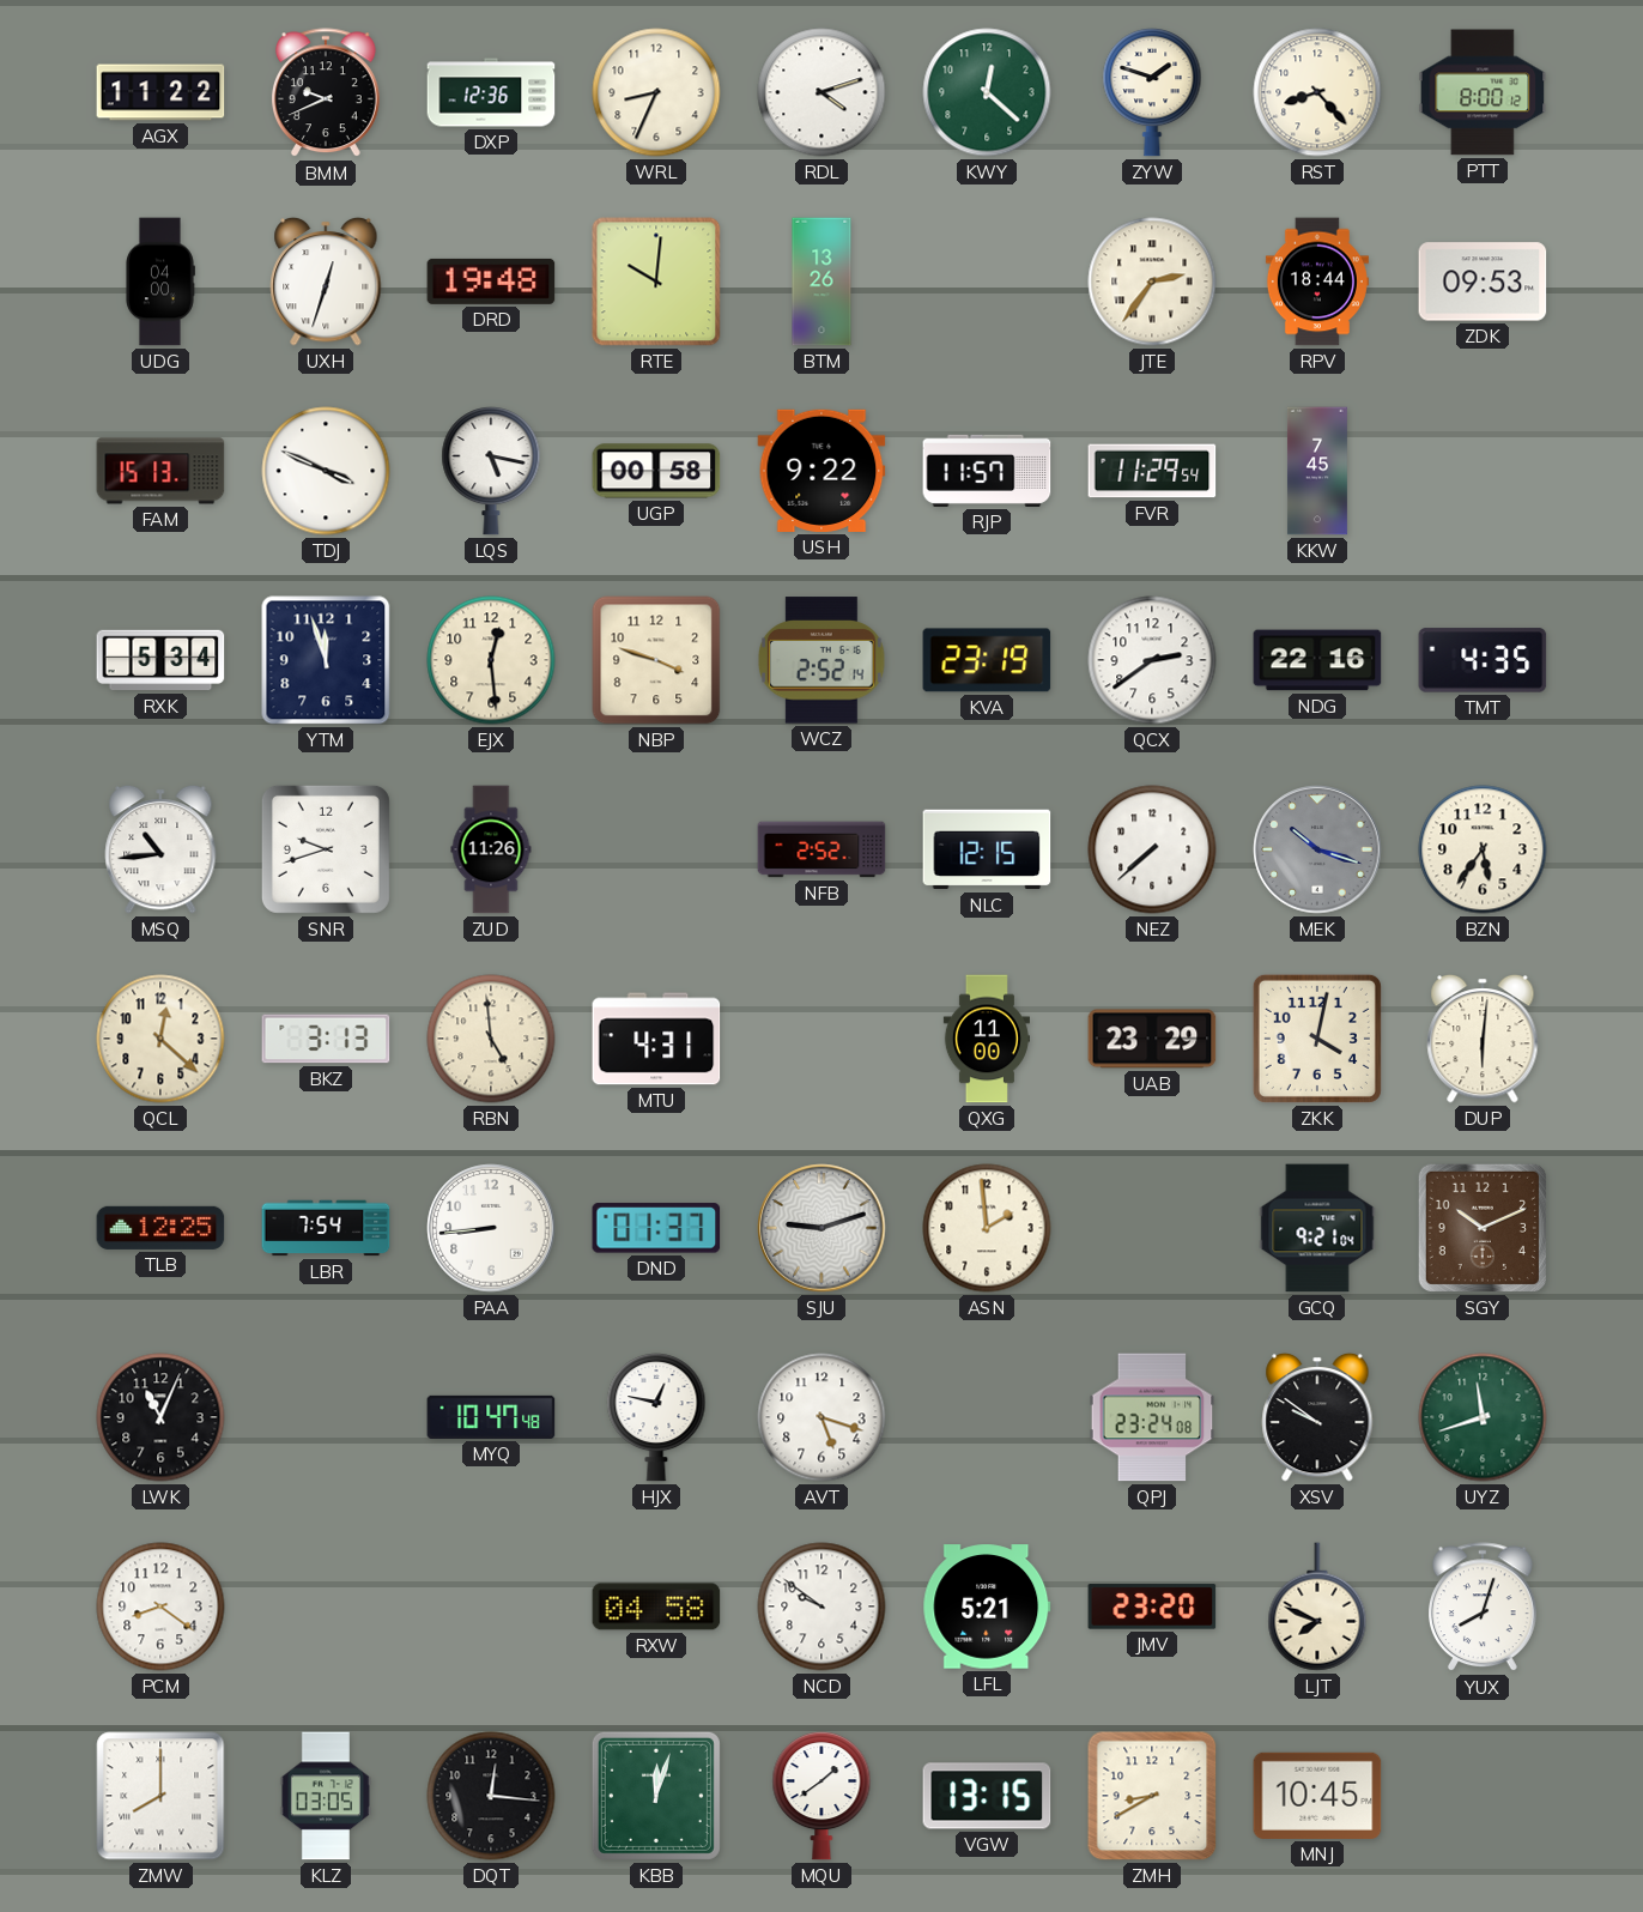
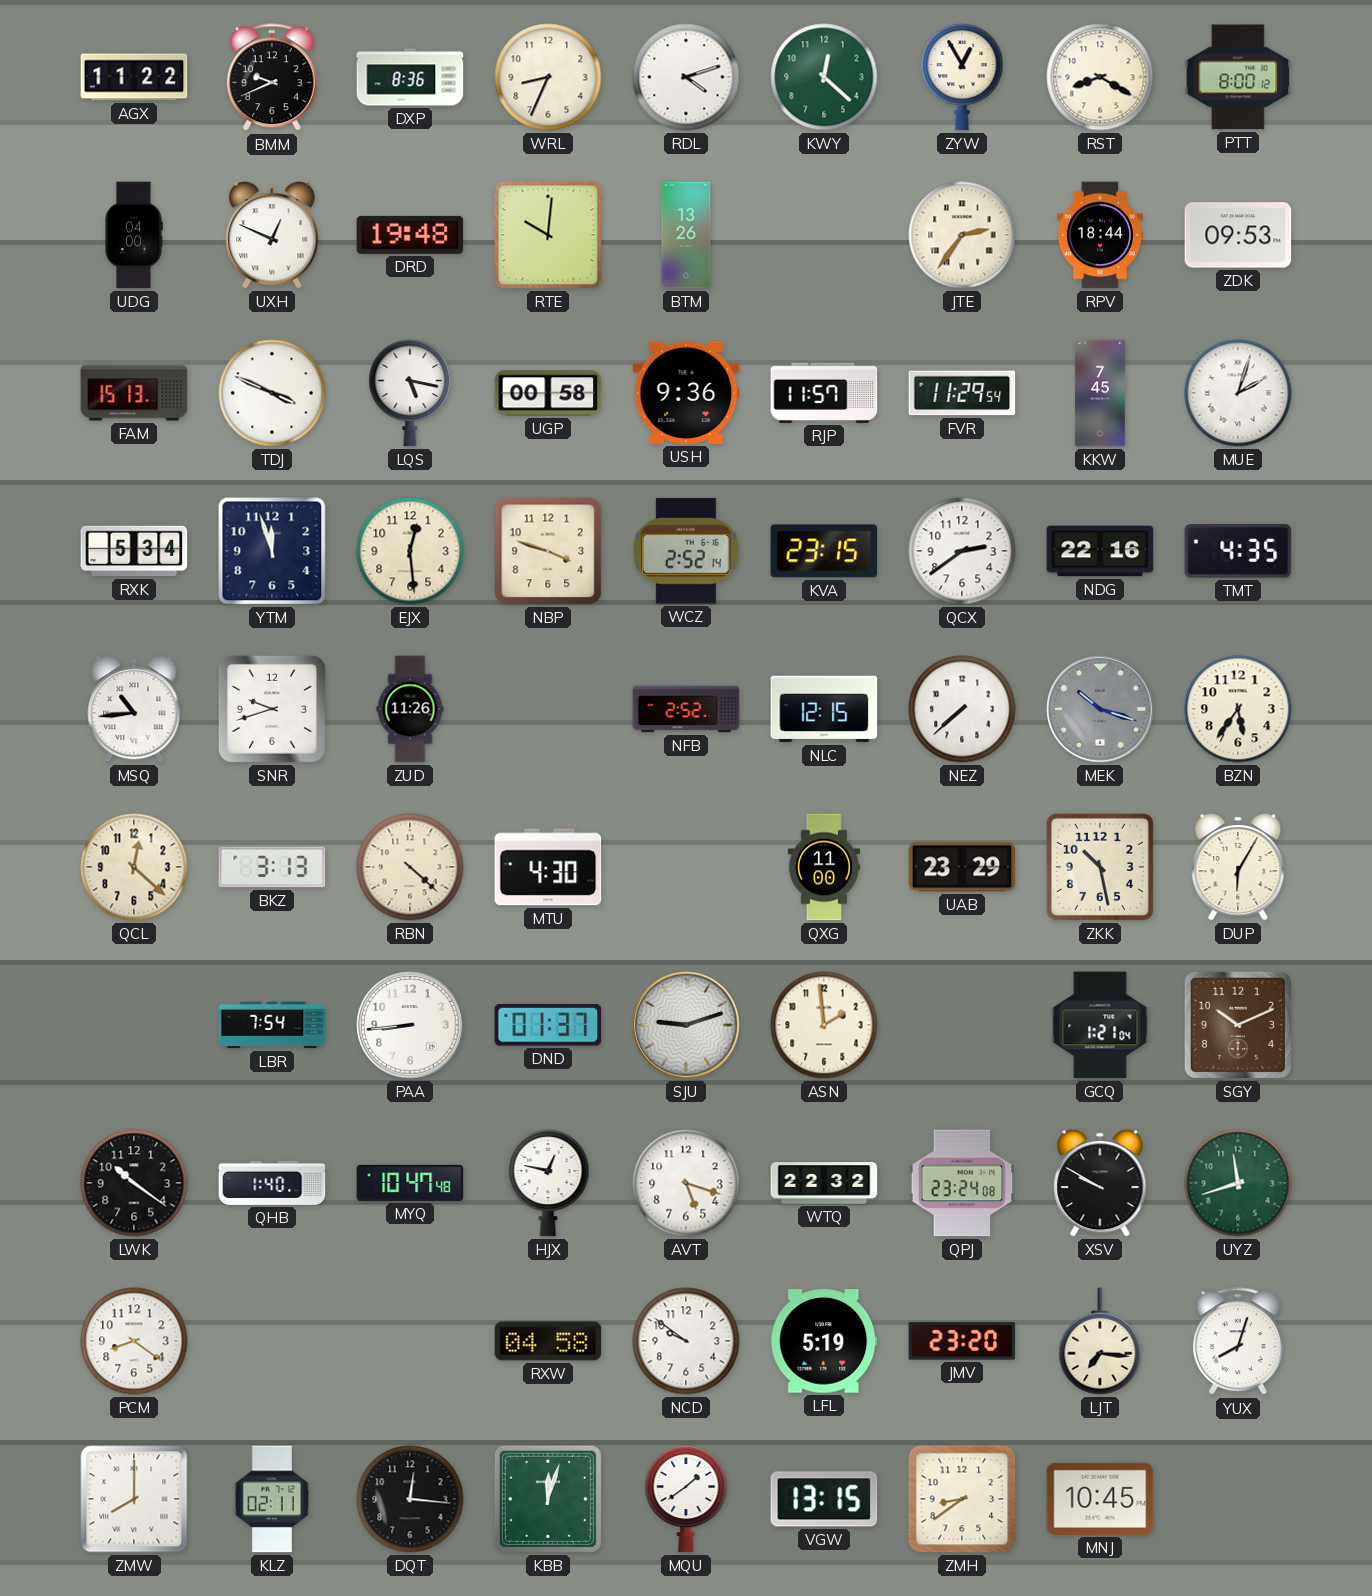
DXP: 12:36 -> 8:36 (410, 77)
ZYW: 1:48 -> 12:55 (962, 78)
RST: 8:23 -> 8:20 (1100, 77)
UXH: 12:33 -> 12:49 (272, 235)
USH: 9:22 -> 9:36 (686, 393)
MUE: none -> 2:03 (1238, 393)
KVA: 23:19 -> 23:15 (824, 551)
RBN: 4:59 -> 4:22 (410, 867)
MTU: 4:31 -> 4:30 (548, 867)
ZKK: 4:02 -> 10:28 (1100, 867)
DUP: 6:01 -> 6:05 (1238, 867)
TLB: 12:25 -> none (160, 1228)
GCQ: 9:21 -> 1:21 (1100, 1025)
LWK: 11:04 -> 10:21 (134, 1183)
QHB: none -> 1:40 (272, 1183)
WTQ: none -> 22:32 (824, 1183)
XSV: 9:51 -> 9:50 (1100, 1183)
LFL: 5:21 -> 5:19 (824, 1341)
LJT: 7:49 -> 7:16 (1100, 1341)
KLZ: 03:05 -> 02:11 (272, 1499)
ZMH: 8:40 -> 8:39 (962, 1499)
